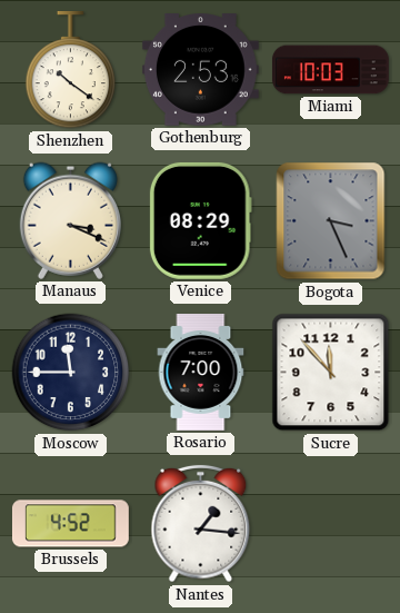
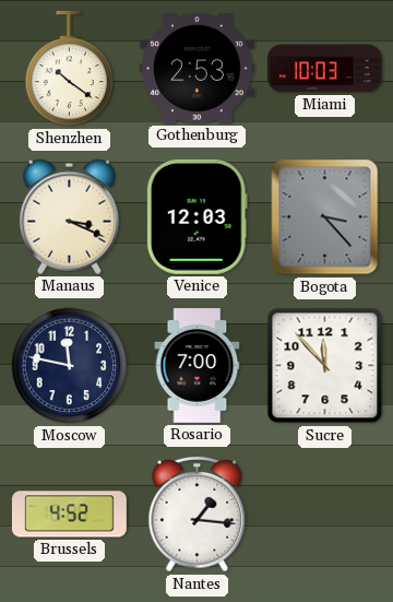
Venice: 08:29 -> 12:03 (196, 216)
Bogota: 3:26 -> 3:23 (325, 217)
Moscow: 11:45 -> 11:47 (70, 366)
